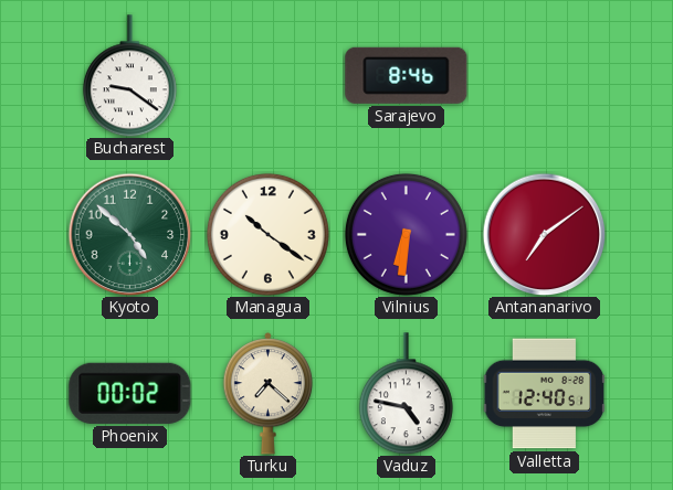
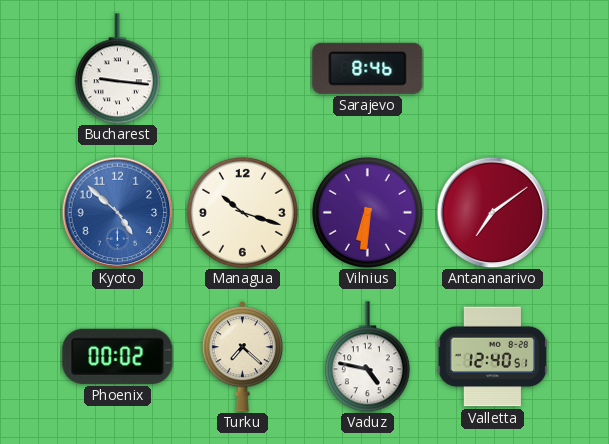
Bucharest: 9:21 -> 9:16 (117, 69)
Kyoto dial: green -> blue (117, 212)
Managua: 10:21 -> 10:18 (242, 212)
